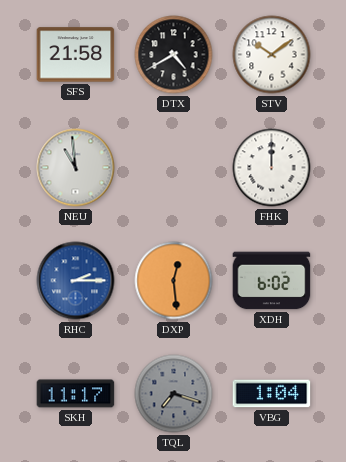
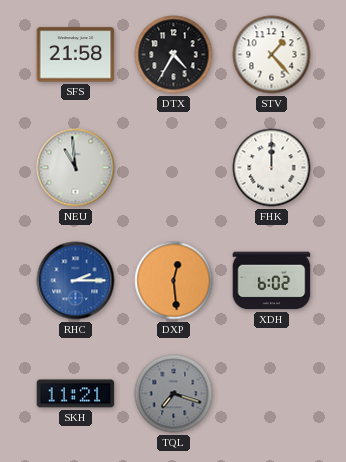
DTX: 4:40 -> 4:35 (174, 55)
STV: 10:09 -> 1:23 (272, 55)
SKH: 11:17 -> 11:21 (76, 394)
VBG: 1:04 -> none (272, 394)
